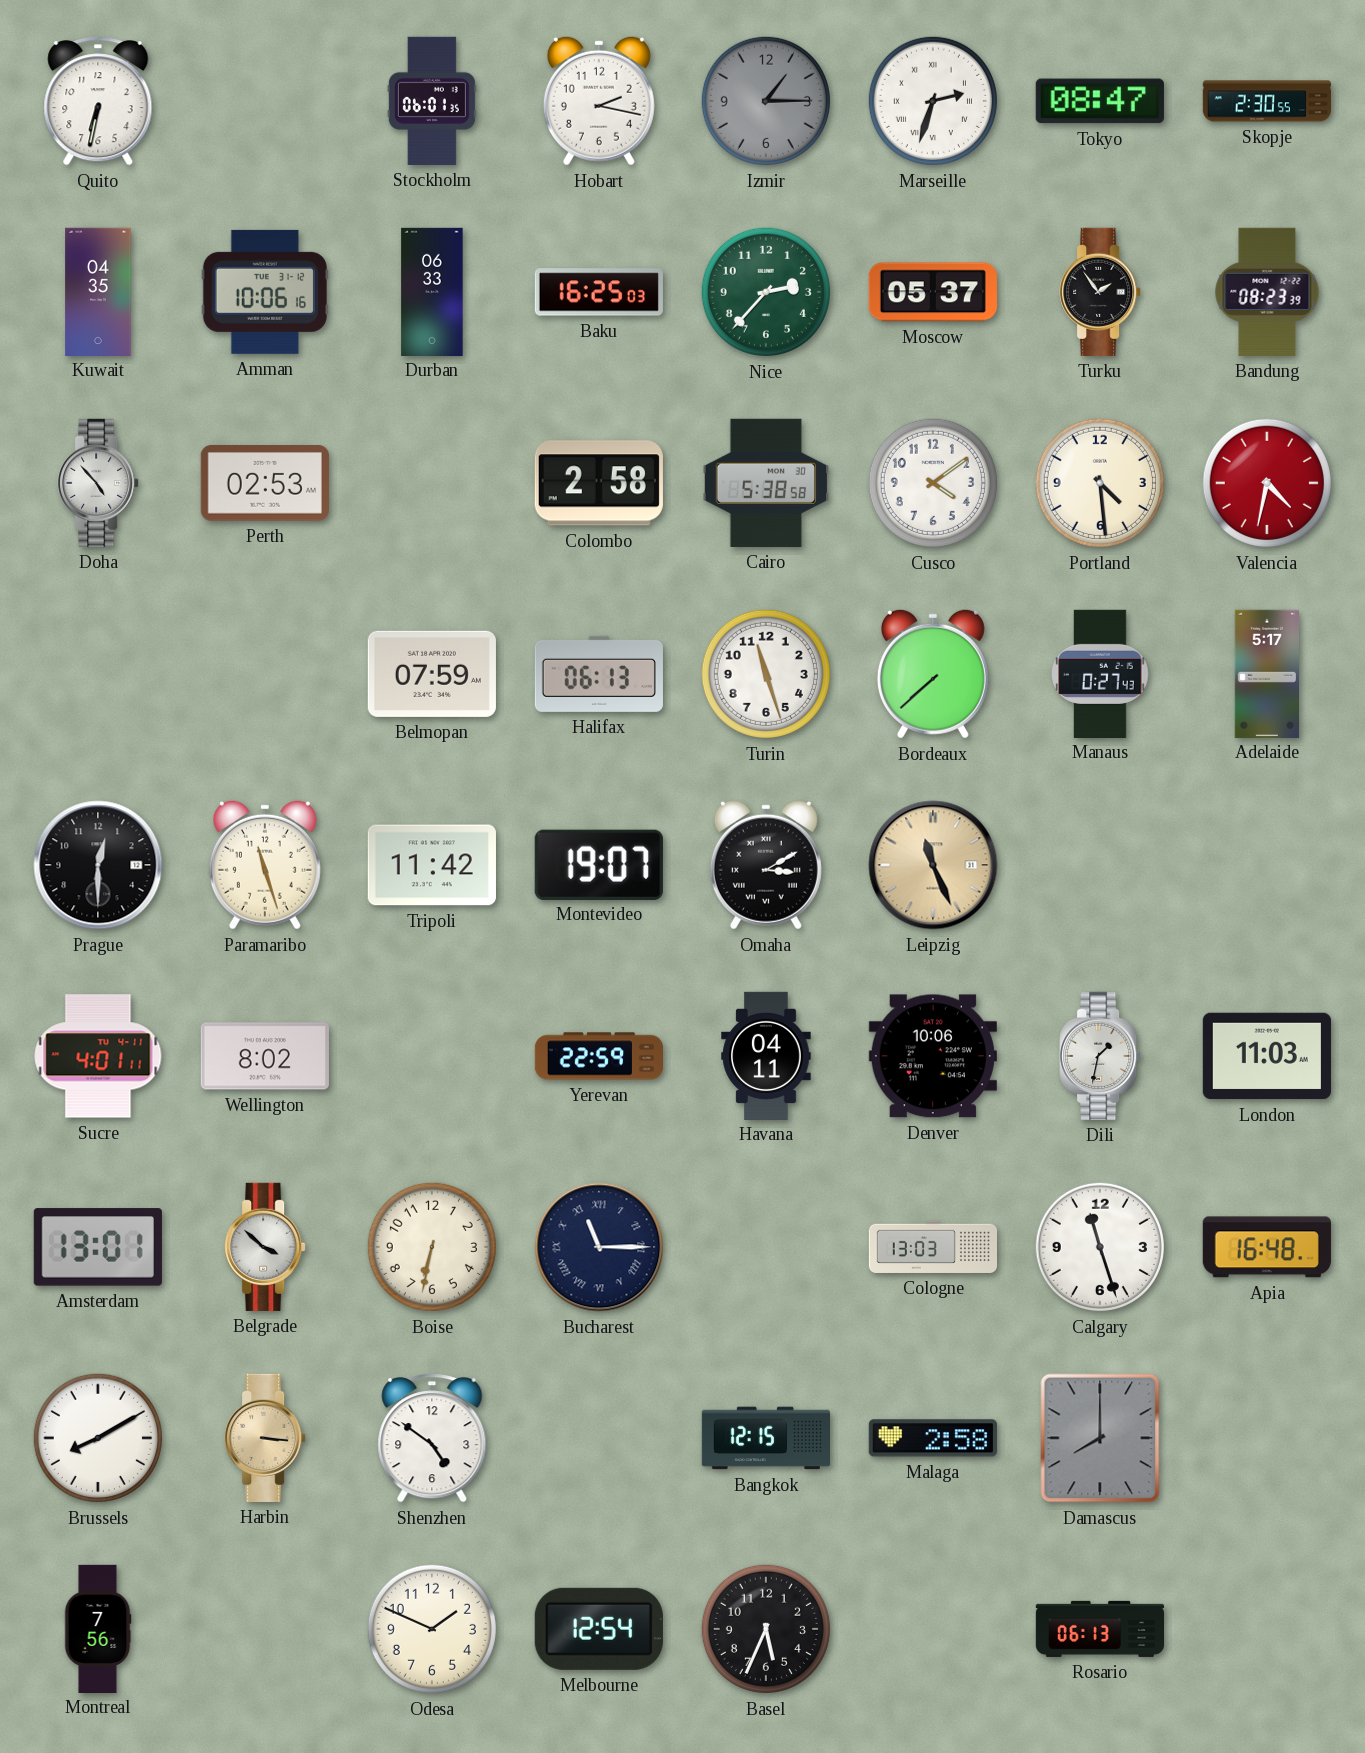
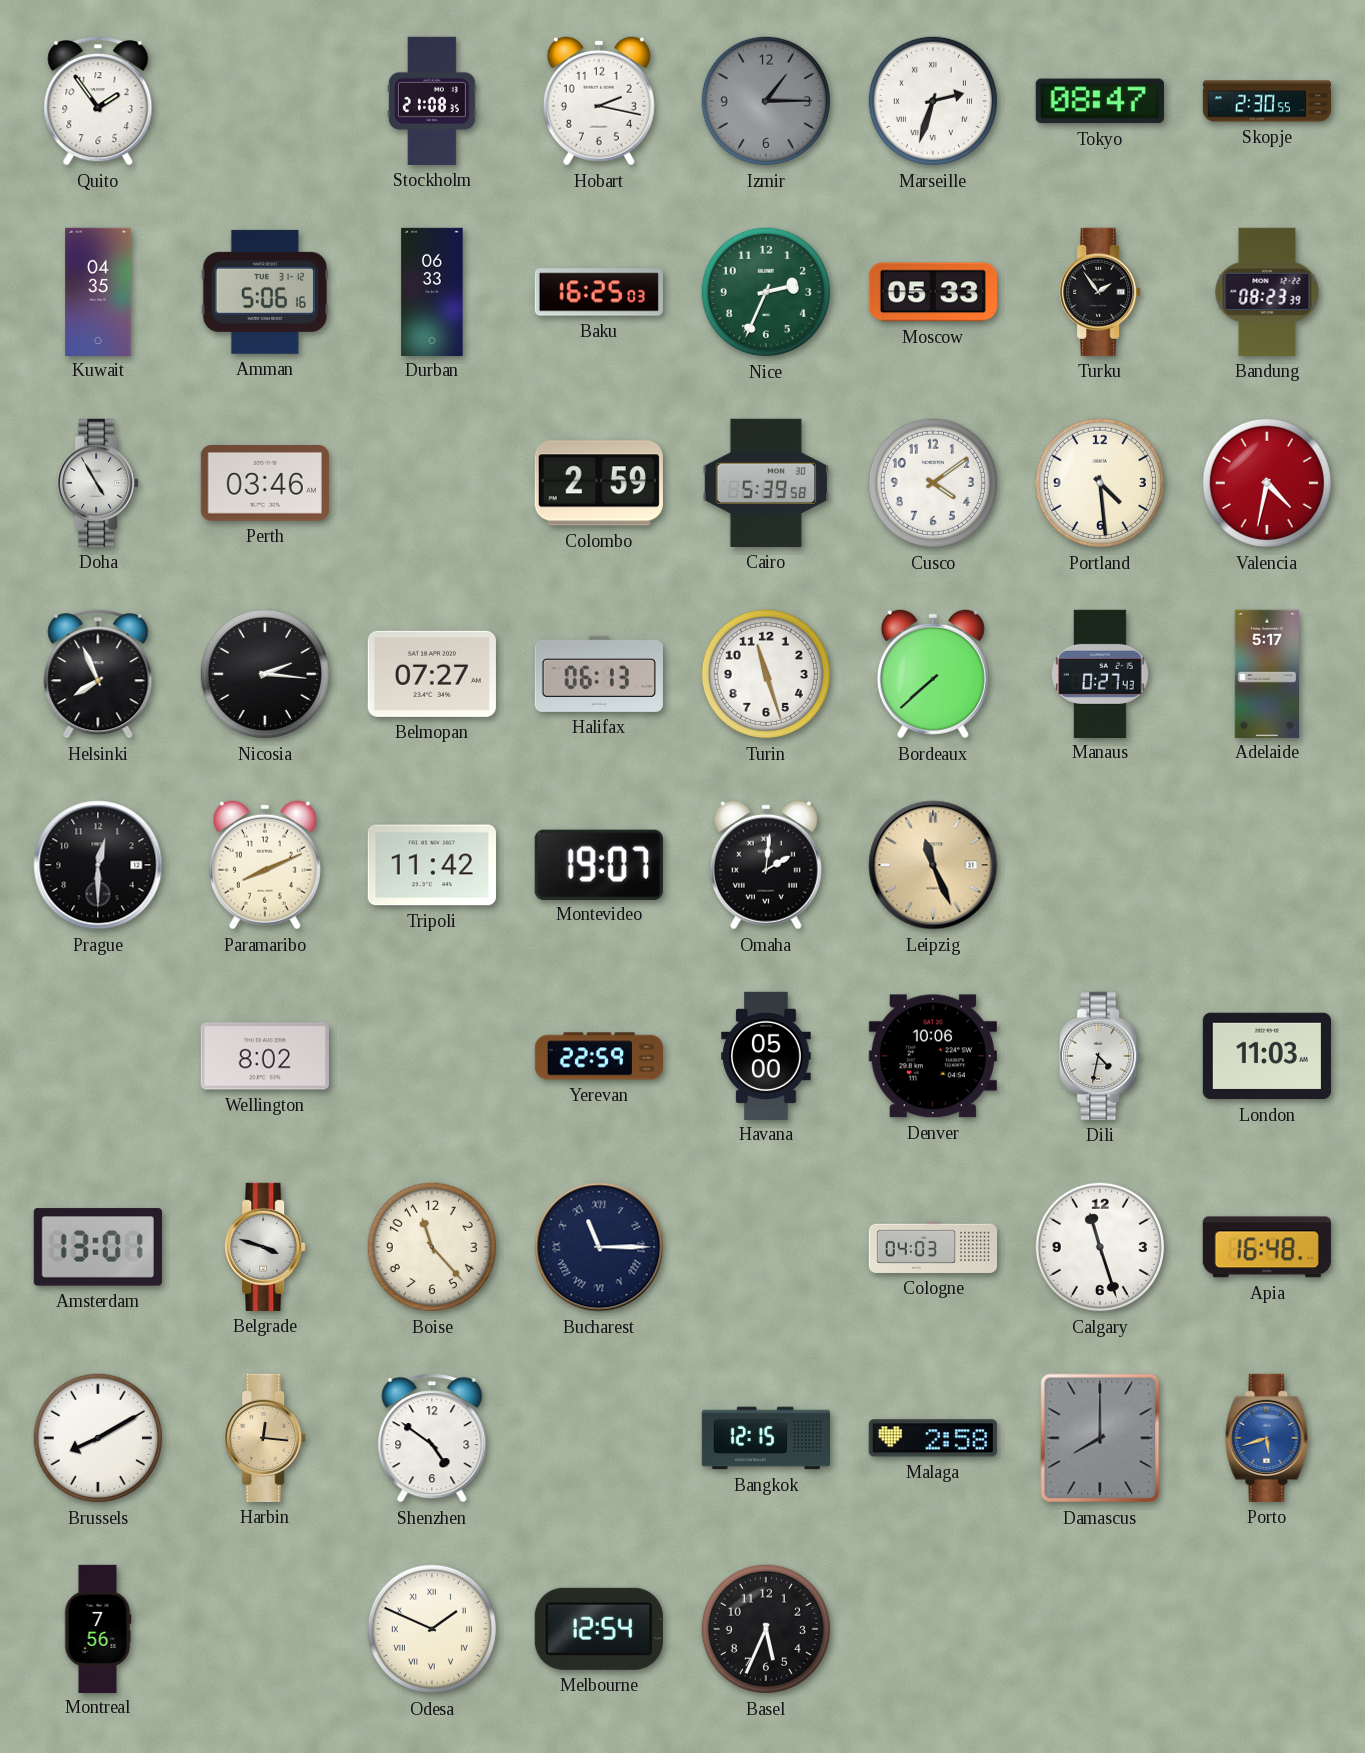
Quito: 6:32 -> 1:54 (98, 101)
Stockholm: 06:01 -> 21:08 (432, 101)
Amman: 10:06 -> 5:06 (265, 292)
Nice: 2:37 -> 2:34 (766, 292)
Moscow: 05:37 -> 05:33 (933, 292)
Doha: 4:53 -> 4:55 (98, 483)
Perth: 02:53 -> 03:46 (265, 483)
Colombo: 2:58 -> 2:59 (599, 483)
Cairo: 5:38 -> 5:39 (766, 483)
Helsinki: none -> 7:56 (98, 674)
Nicosia: none -> 2:16 (265, 674)
Belmopan: 07:59 -> 07:27 (432, 674)
Paramaribo: 11:27 -> 8:11 (265, 865)
Omaha: 3:10 -> 2:01 (766, 865)
Sucre: 4:01 -> none (98, 1056)
Havana: 04:11 -> 05:00 (766, 1055)
Dili: 1:32 -> 4:32 (1100, 1056)
Belgrade: 3:52 -> 3:48 (265, 1247)
Boise: 6:32 -> 11:23 (432, 1247)
Cologne: 13:03 -> 04:03 (932, 1247)
Harbin: 3:16 -> 12:16 (265, 1438)
Porto: none -> 5:42 (1267, 1438)
Odesa numerals: Arabic -> Roman (432, 1629)
Rosario: 06:13 -> none (1100, 1629)
